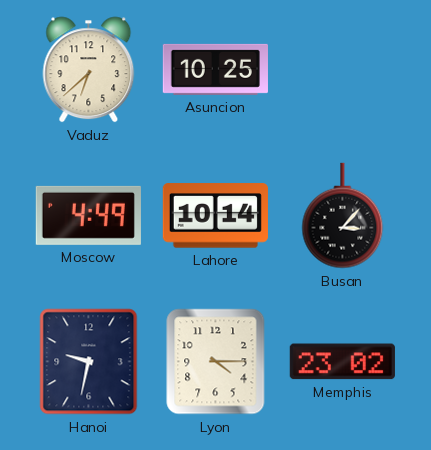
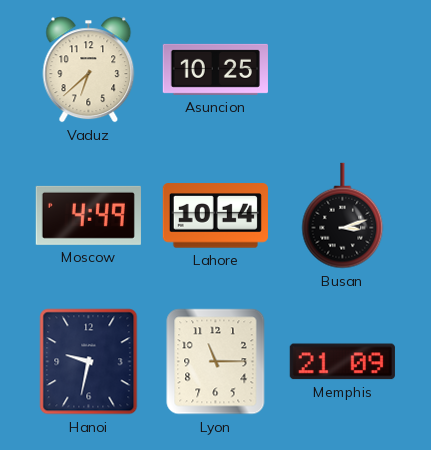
Busan: 3:07 -> 3:12 (343, 216)
Lyon: 4:15 -> 11:15 (216, 362)
Memphis: 23:02 -> 21:09 (342, 362)
